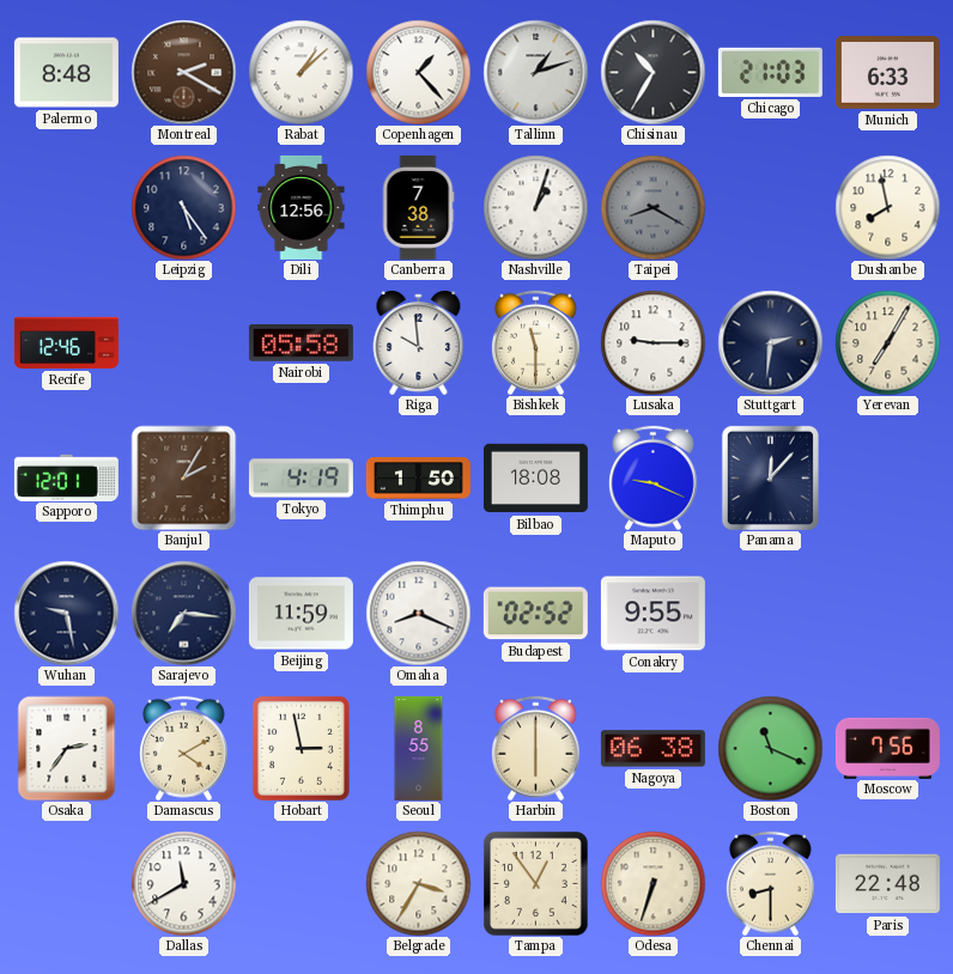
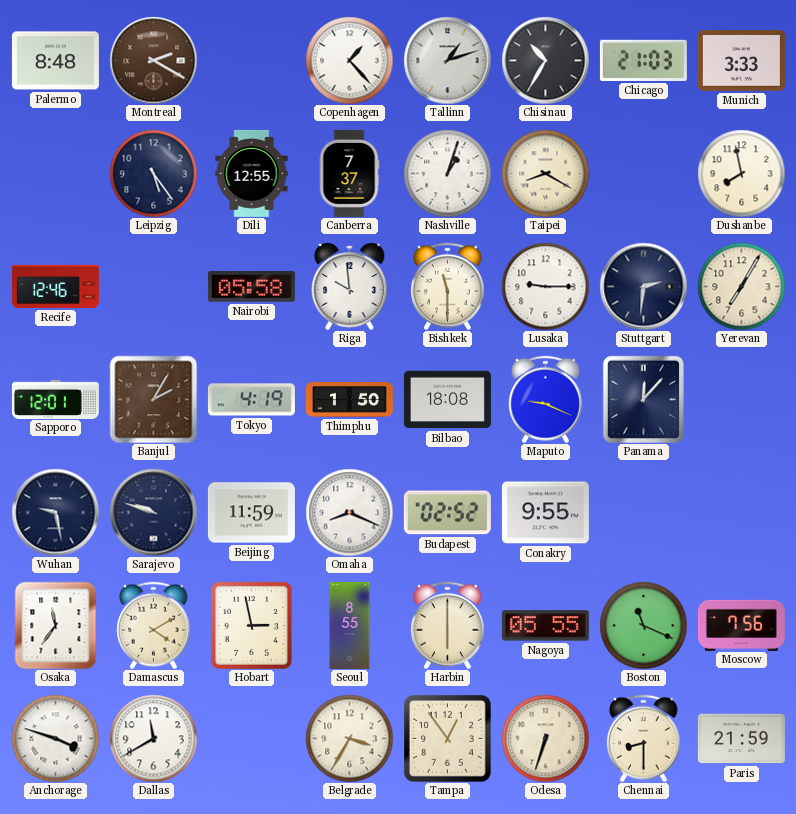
Rabat: 1:08 -> none (301, 72)
Munich: 6:33 -> 3:33 (741, 61)
Dili: 12:56 -> 12:55 (252, 173)
Canberra: 7:38 -> 7:37 (349, 173)
Taipei dial: grey -> cream (545, 173)
Sarajevo: 7:16 -> 9:48 (153, 512)
Osaka: 2:36 -> 11:36 (56, 625)
Nagoya: 06:38 -> 05:55 (545, 626)
Anchorage: none -> 3:48 (55, 738)
Paris: 22:48 -> 21:59 (741, 739)
